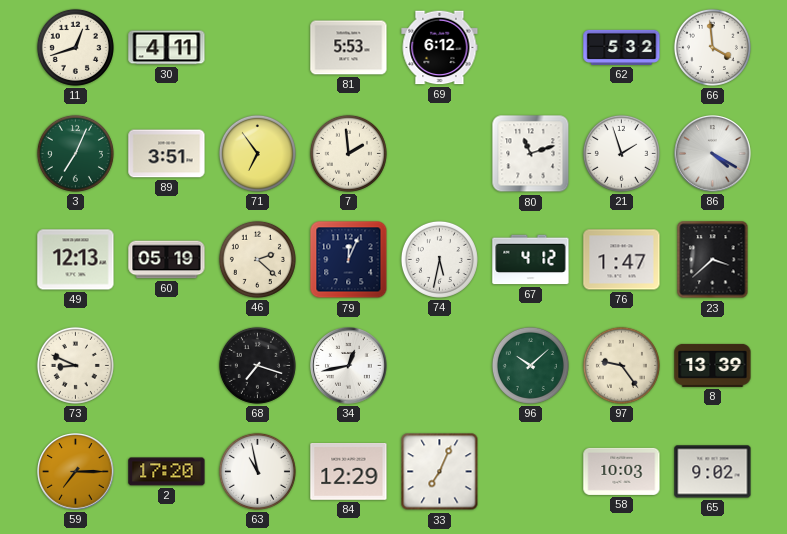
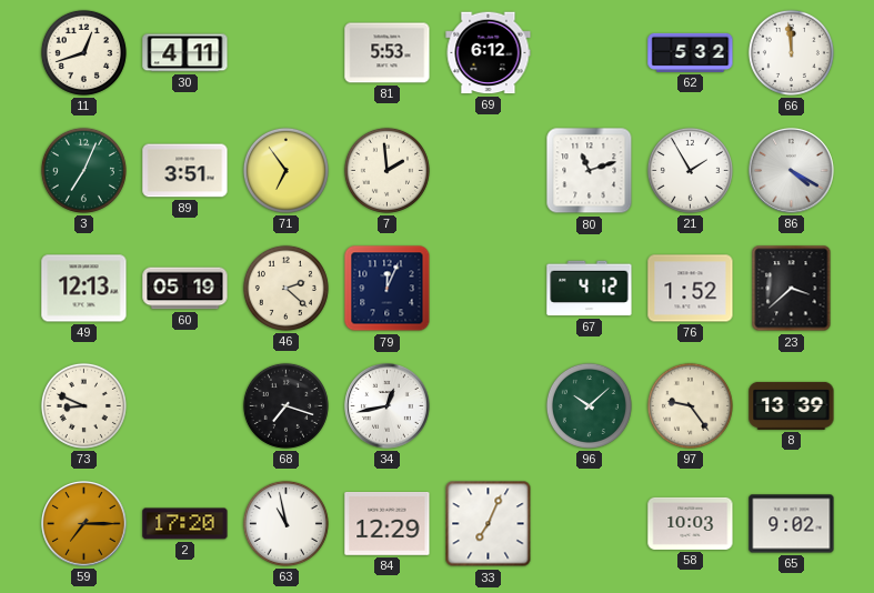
66: 3:59 -> 11:59 (791, 52)
21: 1:57 -> 1:55 (690, 170)
74: 5:32 -> none (439, 259)
76: 1:47 -> 1:52 (691, 289)
